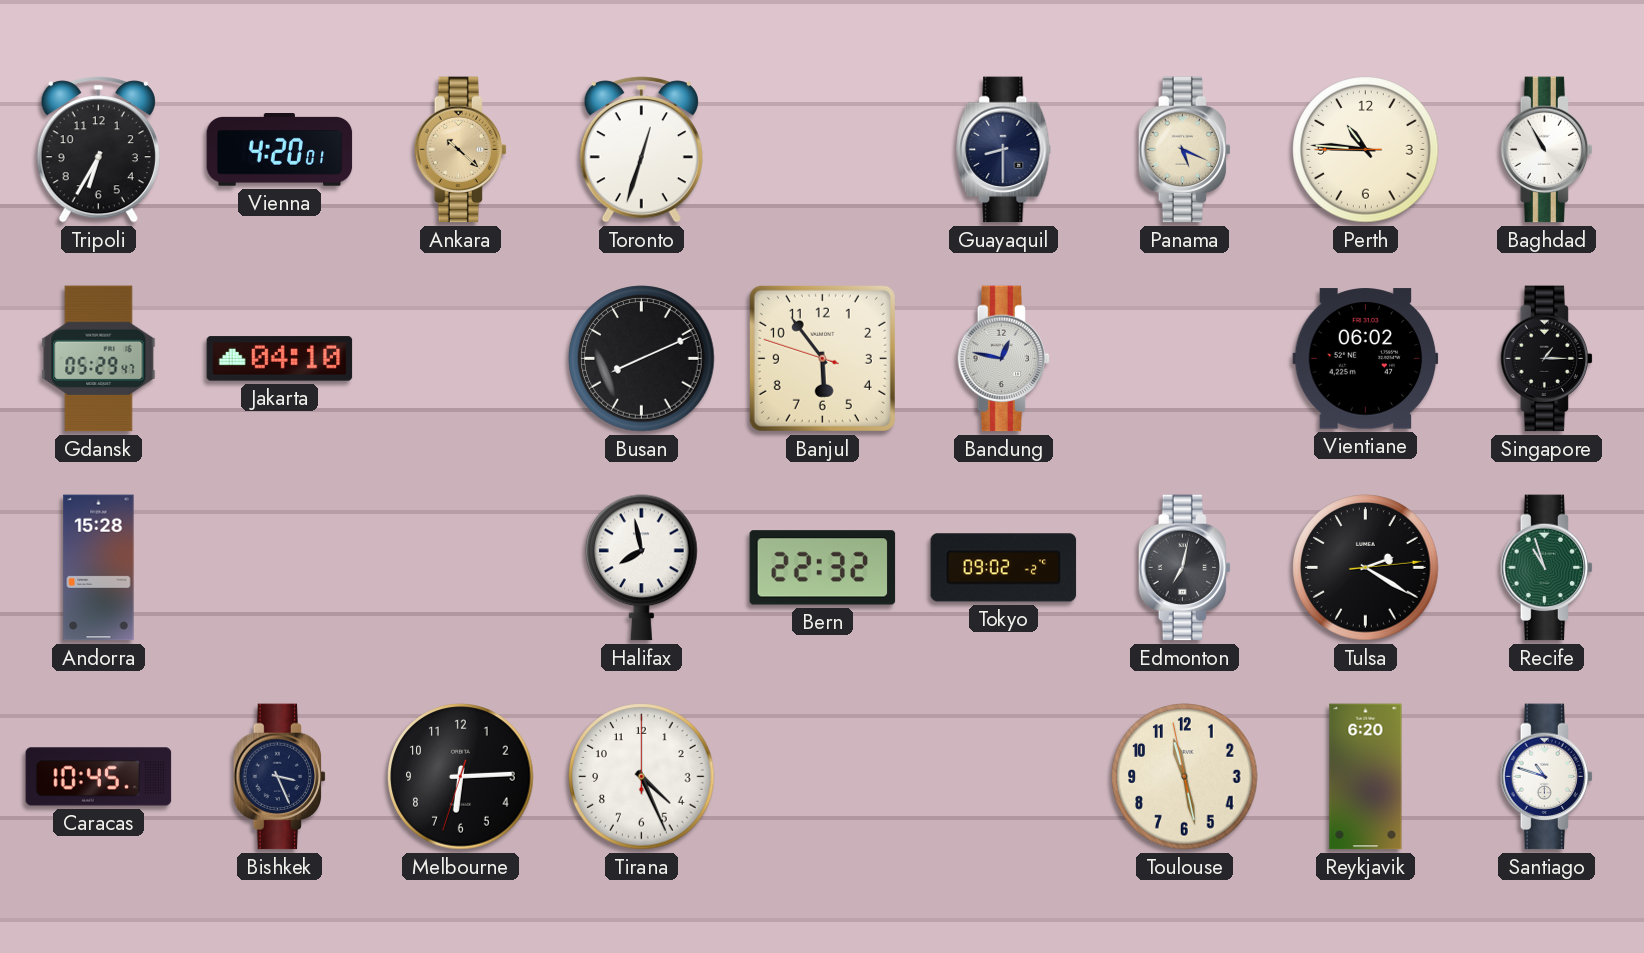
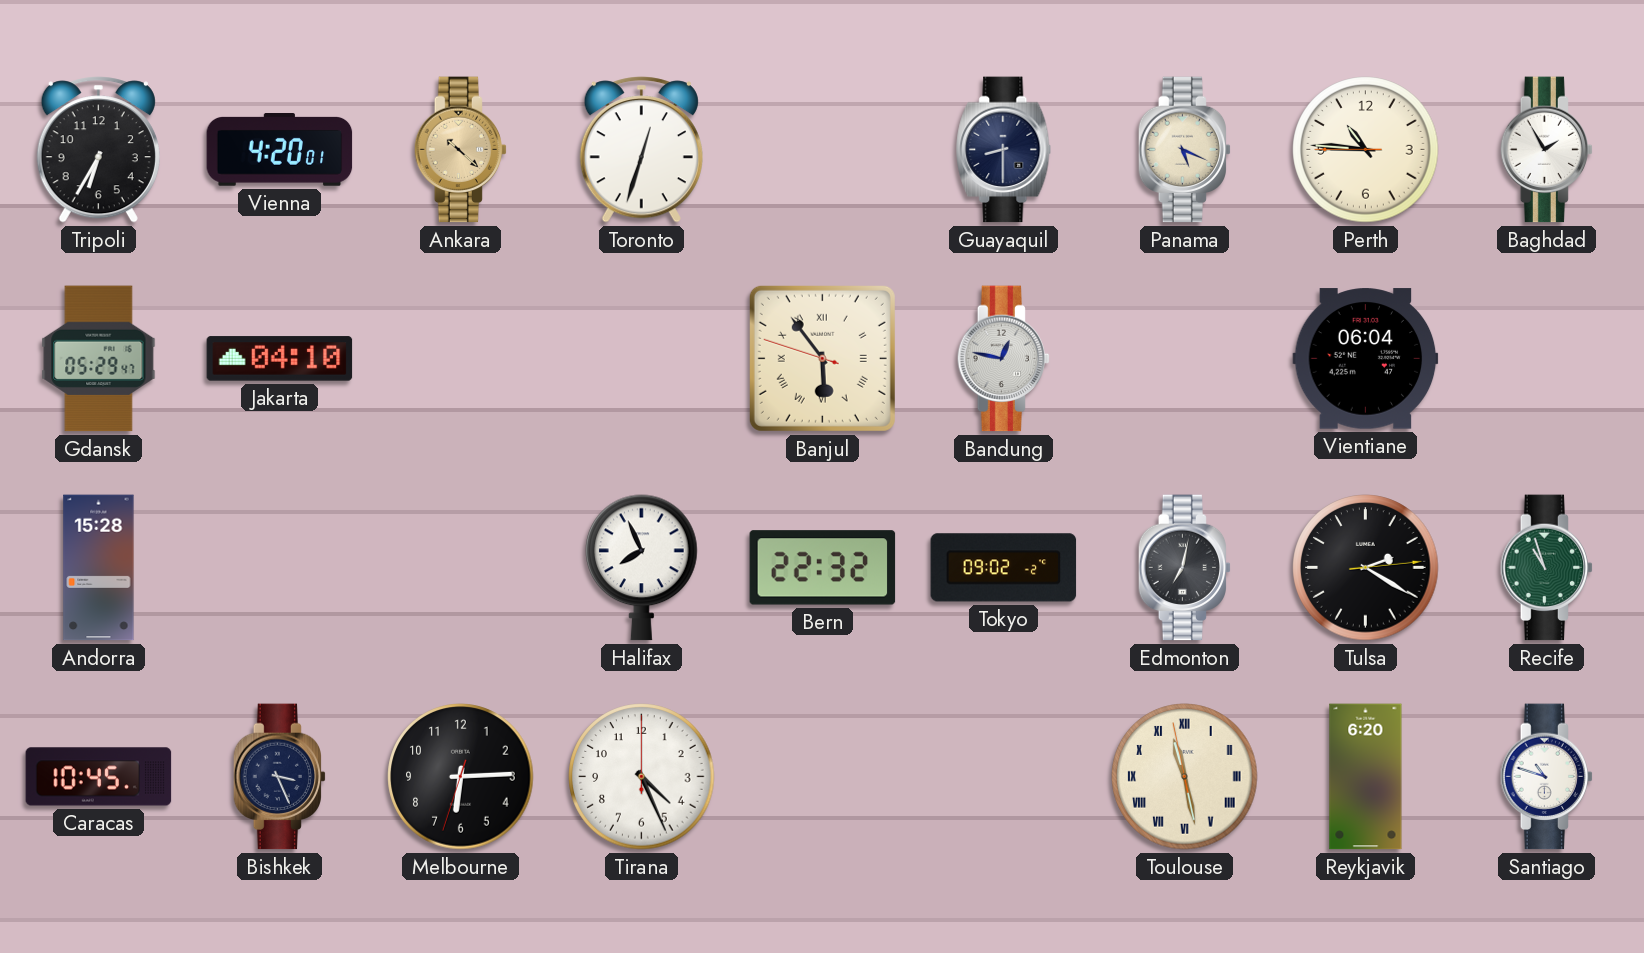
Baghdad: 10:55 -> 1:55 (1547, 150)
Busan: 8:11 -> none (642, 359)
Banjul numerals: Arabic -> Roman (822, 358)
Vientiane: 06:02 -> 06:04 (1366, 359)
Singapore: 1:15 -> none (1547, 359)
Halifax: 7:58 -> 7:56 (642, 568)
Toulouse numerals: Arabic -> Roman (1185, 777)
